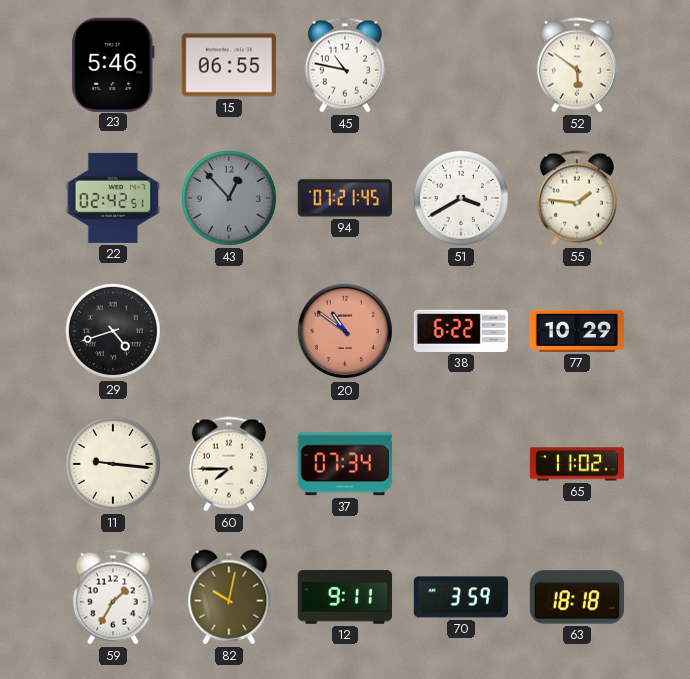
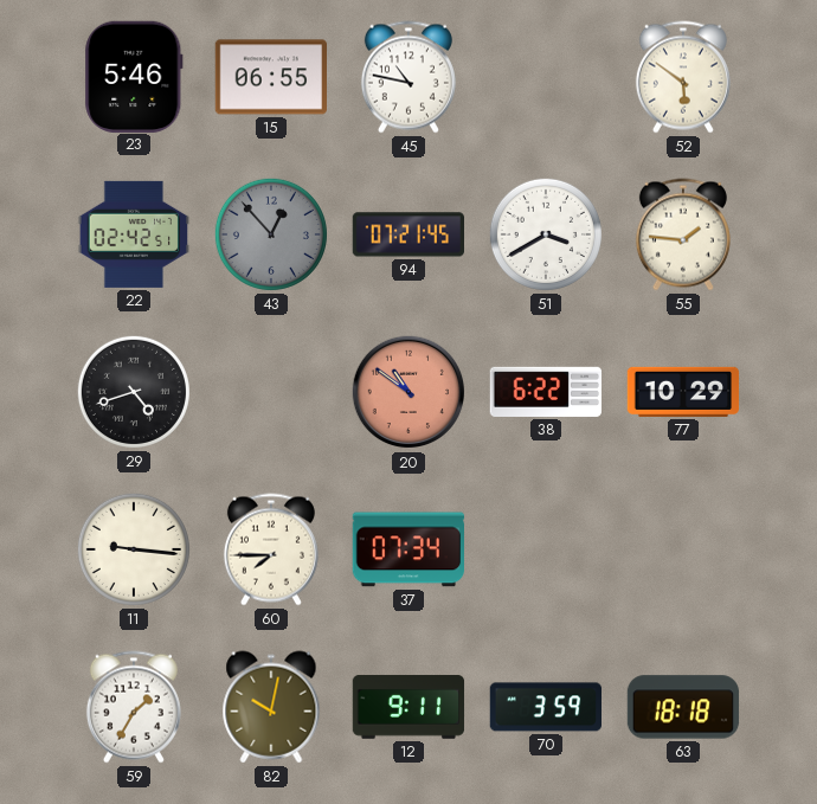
65: 11:02 -> none (577, 464)
